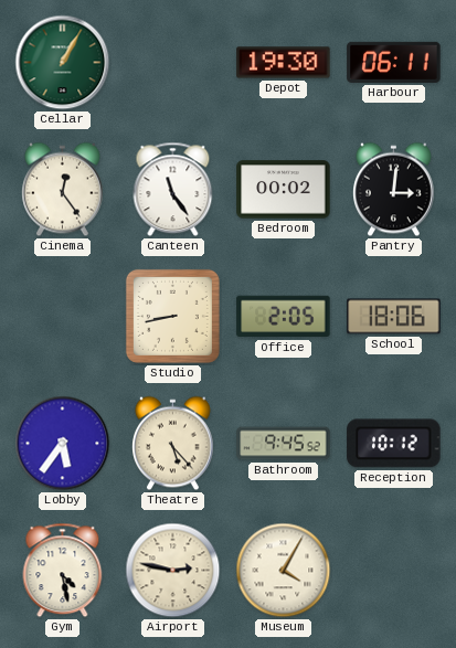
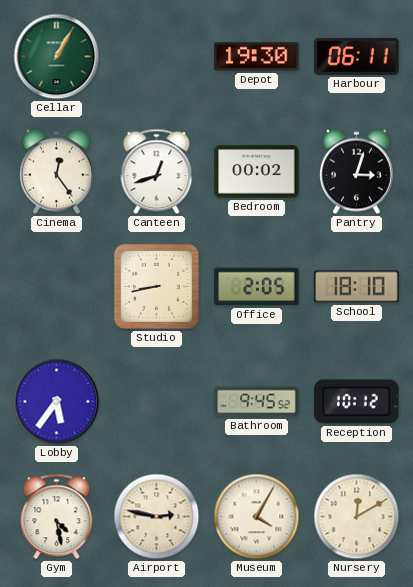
Canteen: 11:24 -> 12:42 (157, 172)
Pantry: 3:01 -> 3:03 (357, 172)
School: 18:06 -> 18:10 (357, 287)
Theatre: 5:23 -> none (173, 444)
Nursery: none -> 12:10 (357, 517)
